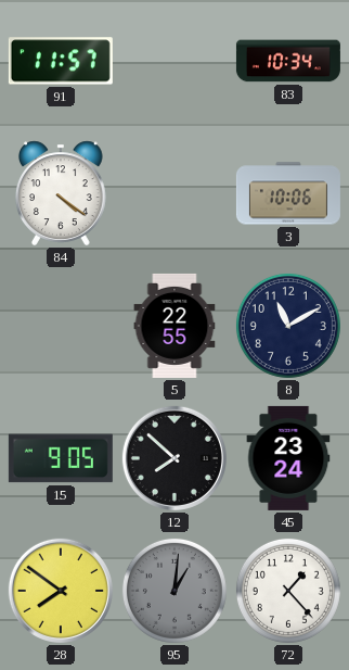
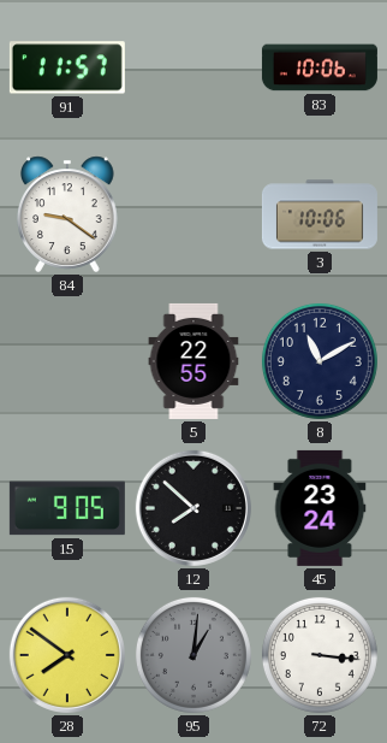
83: 10:34 -> 10:06 (320, 67)
84: 4:21 -> 9:21 (69, 214)
72: 1:23 -> 3:16 (320, 655)
